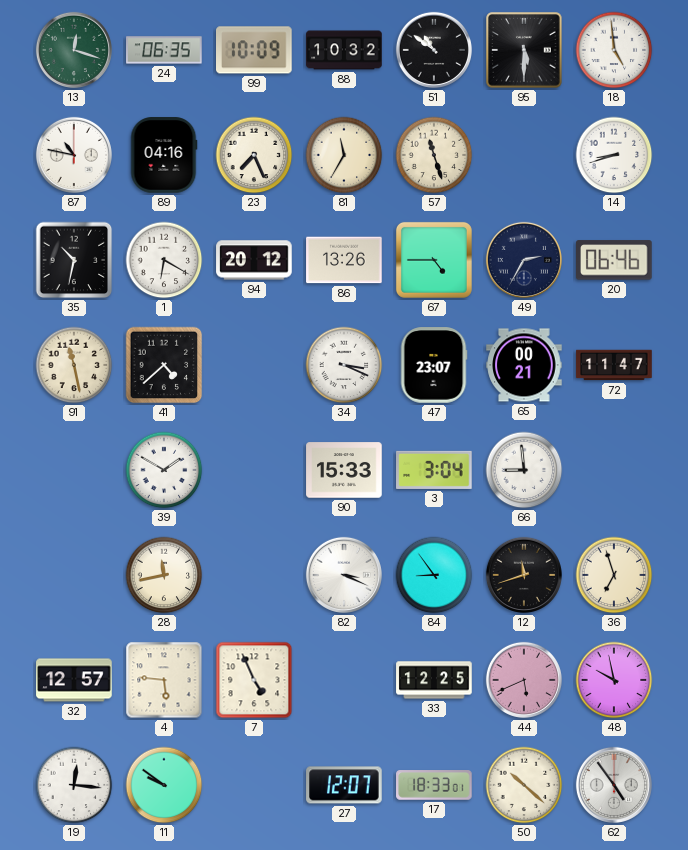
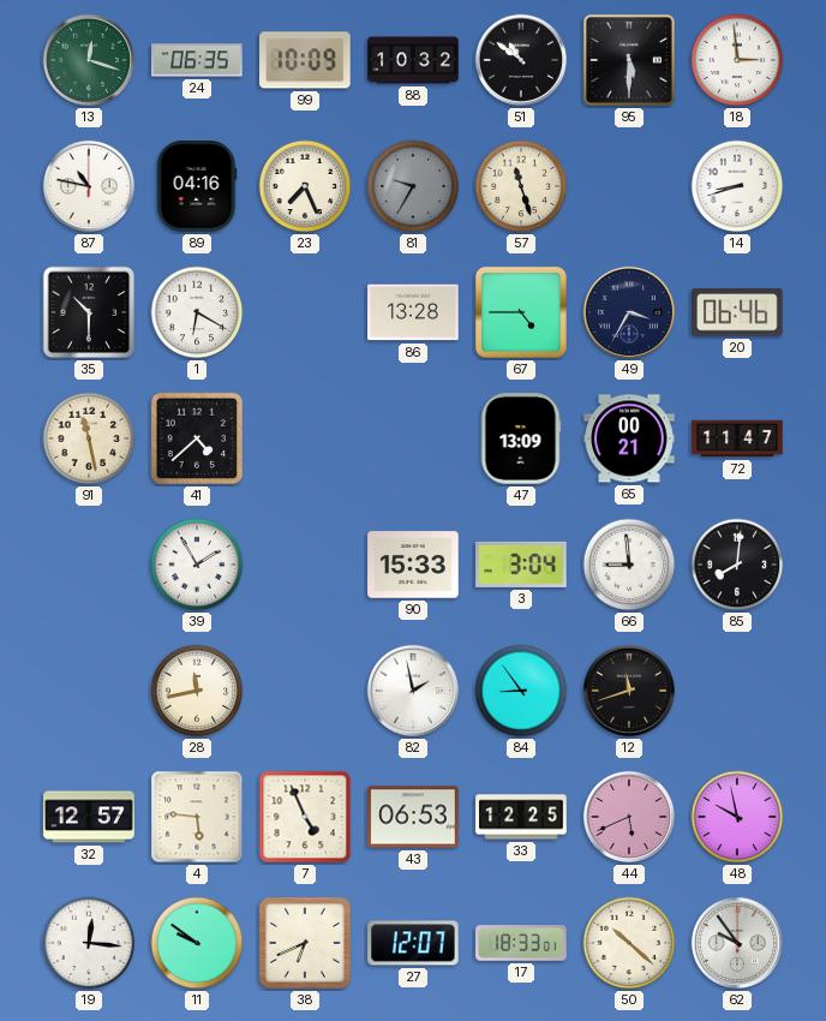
18: 4:59 -> 2:59 (737, 60)
81: 11:35 -> 9:35 (413, 186)
81 dial: cream -> grey (413, 186)
35: 10:32 -> 10:30 (89, 312)
94: 20:12 -> none (254, 260)
86: 13:26 -> 13:28 (413, 312)
49: 2:35 -> 3:35 (629, 312)
34: 3:19 -> none (344, 365)
47: 23:07 -> 13:09 (521, 438)
39: 1:50 -> 1:55 (197, 565)
85: none -> 8:01 (737, 565)
82: 3:19 -> 1:58 (413, 691)
36: 6:57 -> none (614, 575)
43: none -> 06:53 (413, 817)
38: none -> 6:41 (305, 943)
62: 4:54 -> 9:54 (737, 943)
